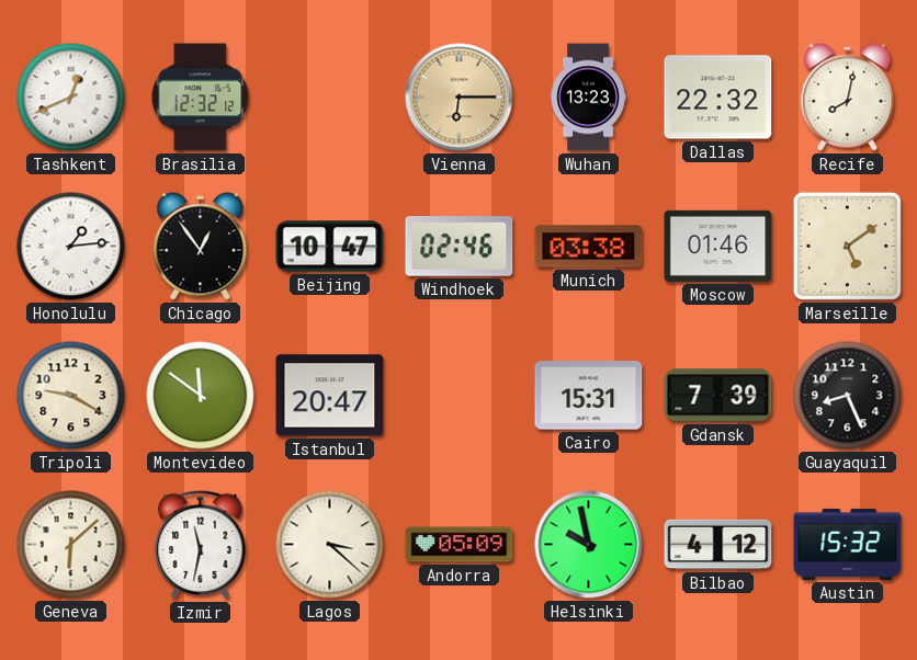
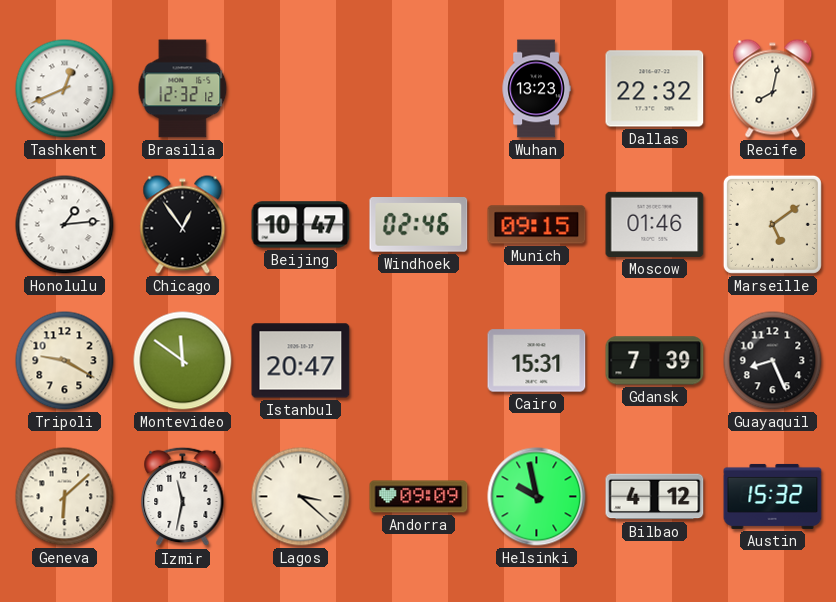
Vienna: 6:15 -> none (460, 98)
Munich: 03:38 -> 09:15 (537, 225)
Andorra: 05:09 -> 09:09 (419, 497)
